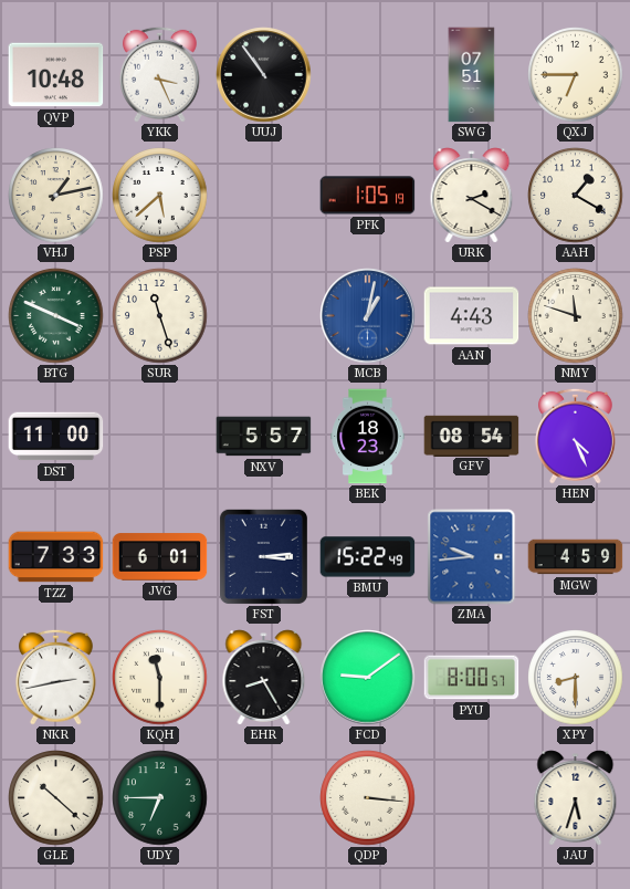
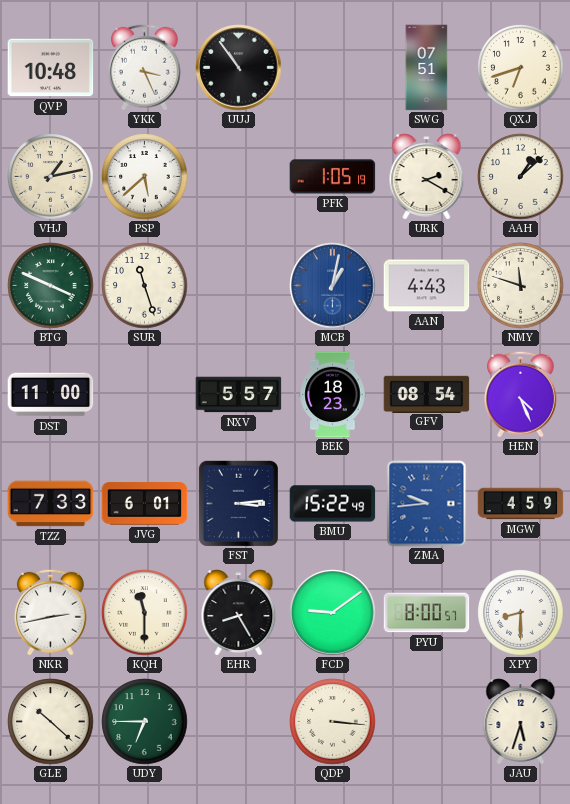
QXJ: 6:45 -> 6:42 (521, 68)
AAH: 1:20 -> 1:08 (521, 177)
